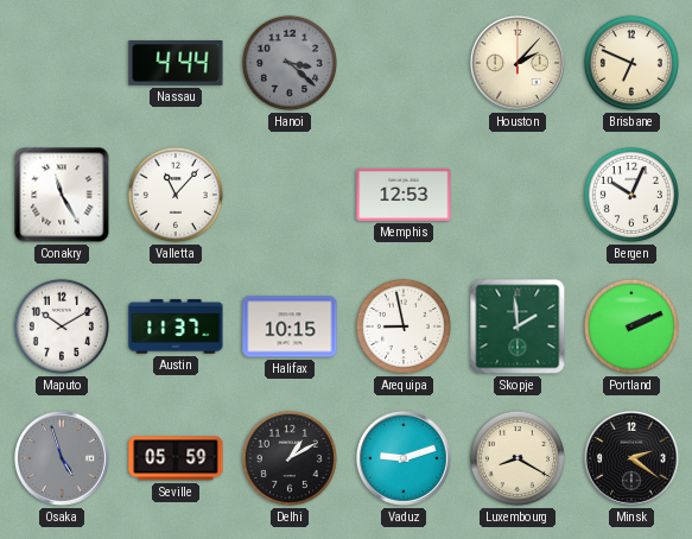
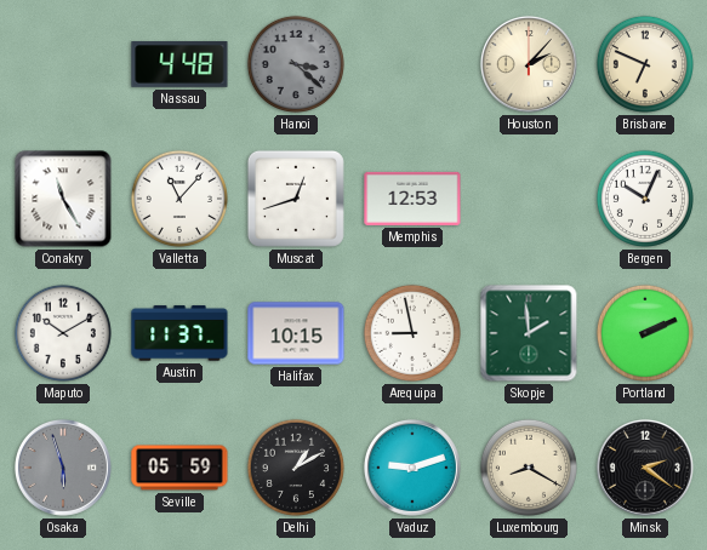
Nassau: 4:44 -> 4:48 (179, 65)
Muscat: none -> 12:42 (296, 199)
Osaka: 4:57 -> 5:57 (63, 468)
